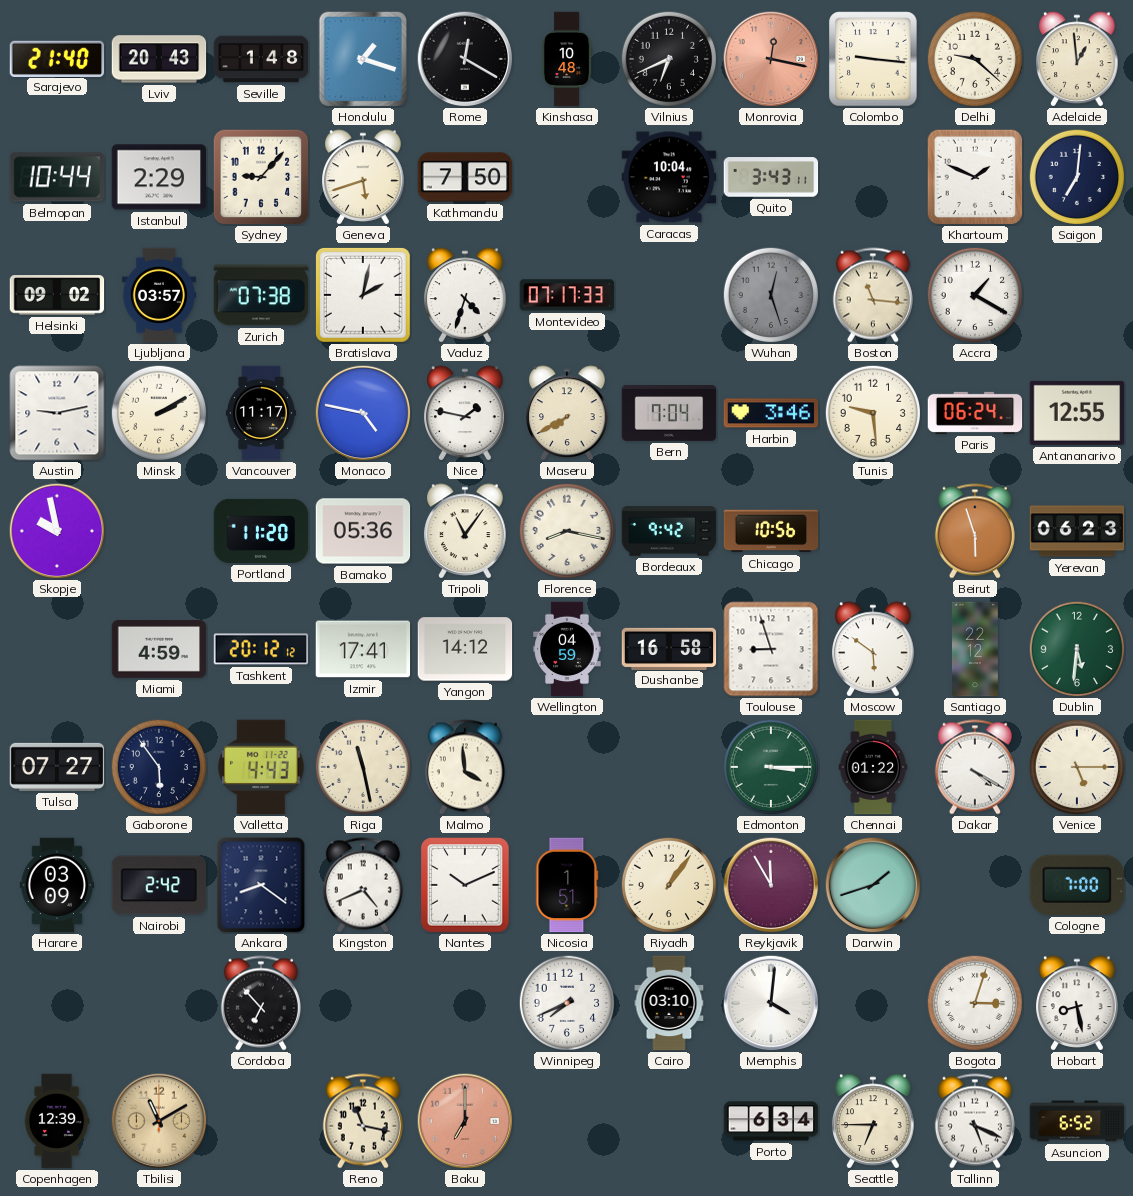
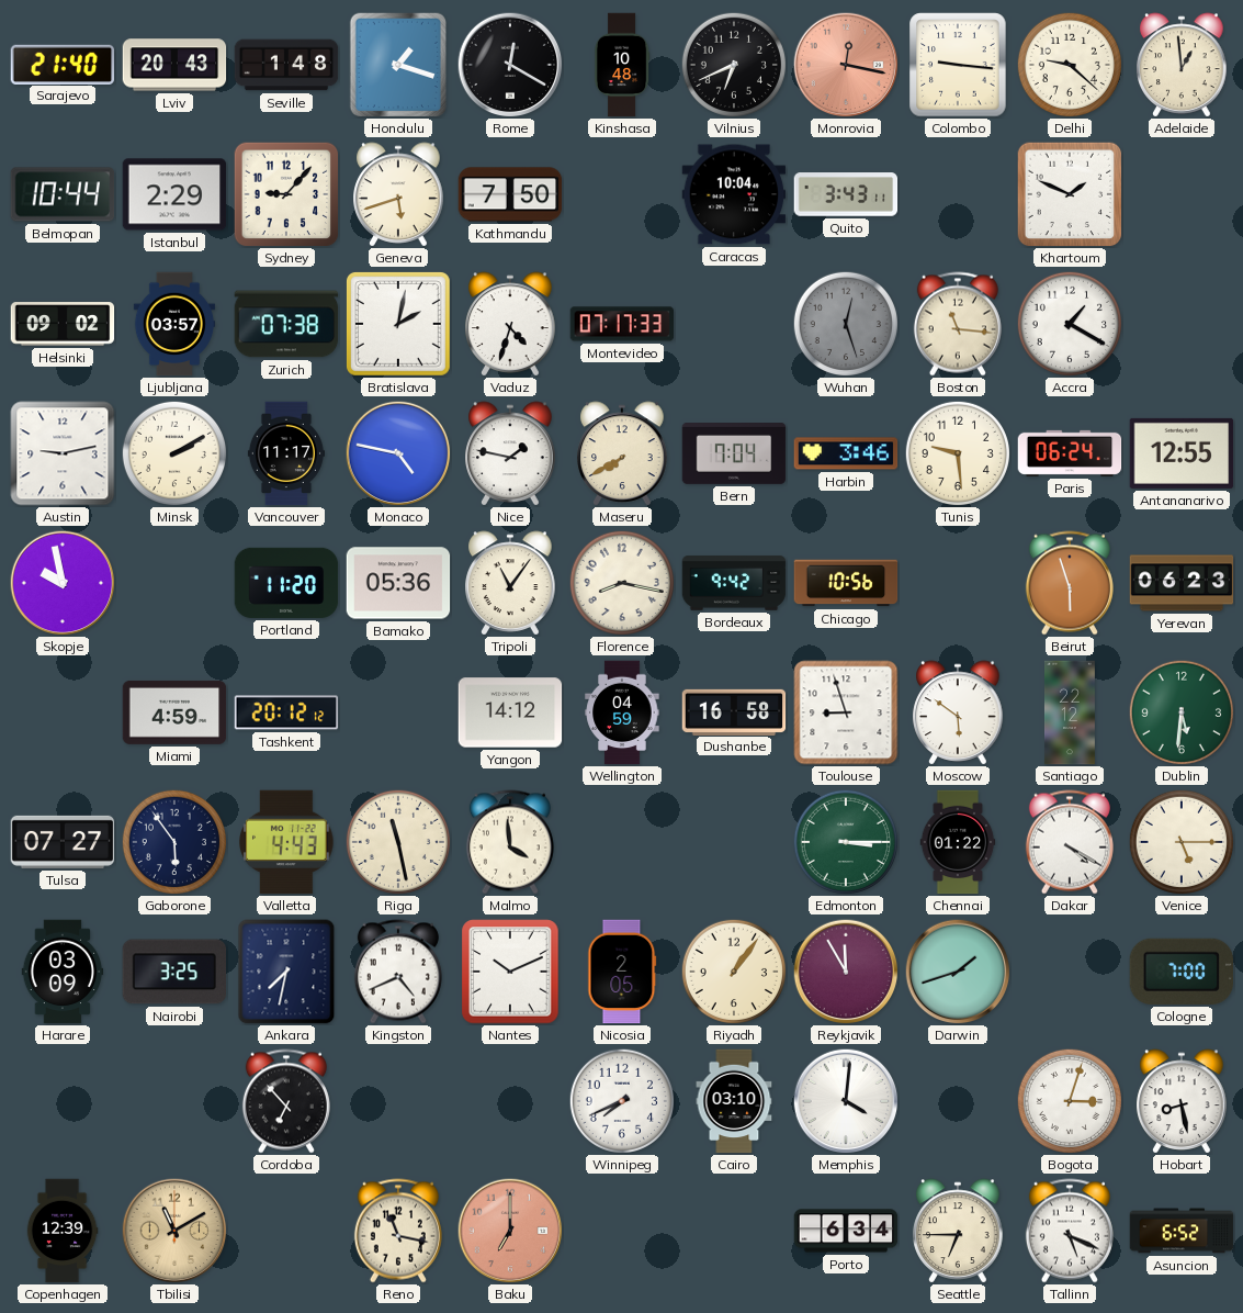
Saigon: 7:01 -> none (1076, 176)
Izmir: 17:41 -> none (363, 649)
Nairobi: 2:42 -> 3:25 (174, 972)
Ankara: 8:21 -> 7:32 (286, 972)
Nicosia: 1:51 -> 2:05 (622, 972)
